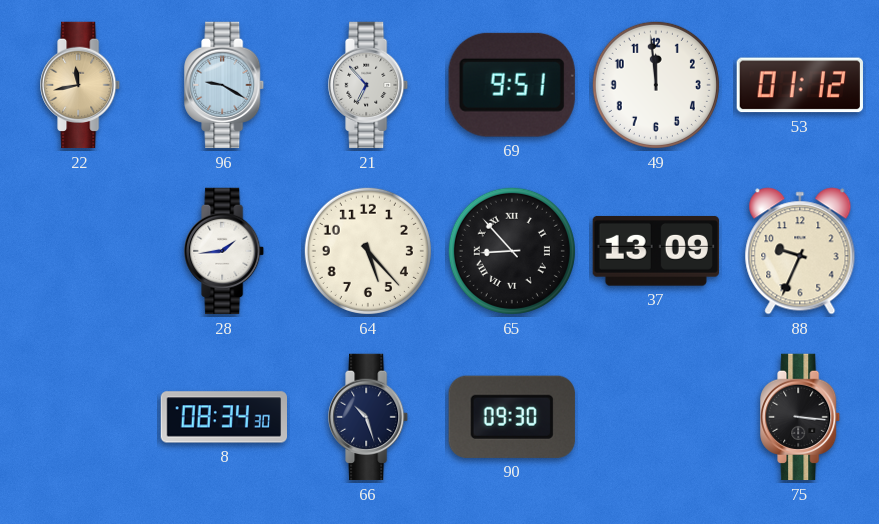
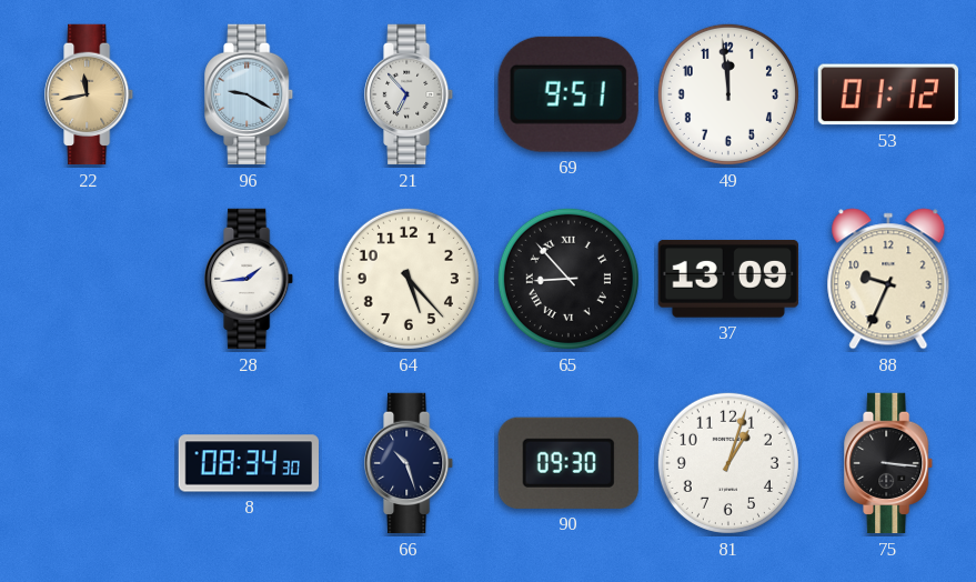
81: none -> 1:03 (728, 463)
